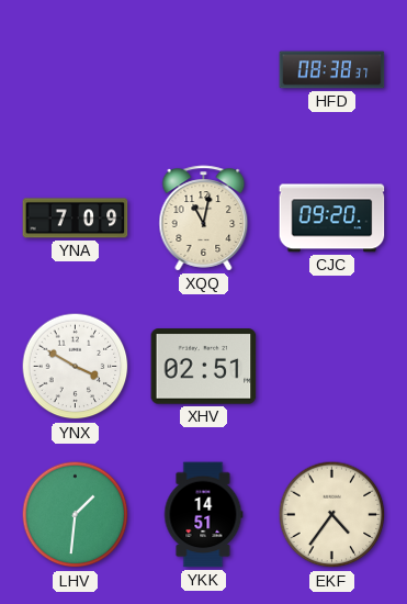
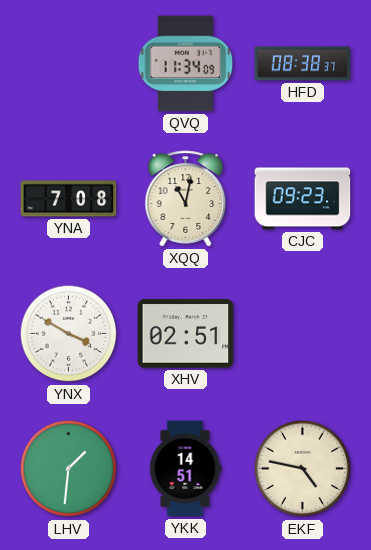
QVQ: none -> 11:34 (186, 64)
YNA: 7:09 -> 7:08 (69, 199)
CJC: 09:20 -> 09:23 (303, 199)
EKF: 4:36 -> 4:47 (303, 469)
